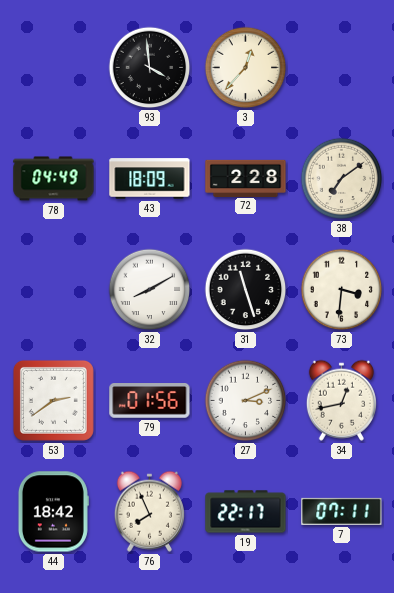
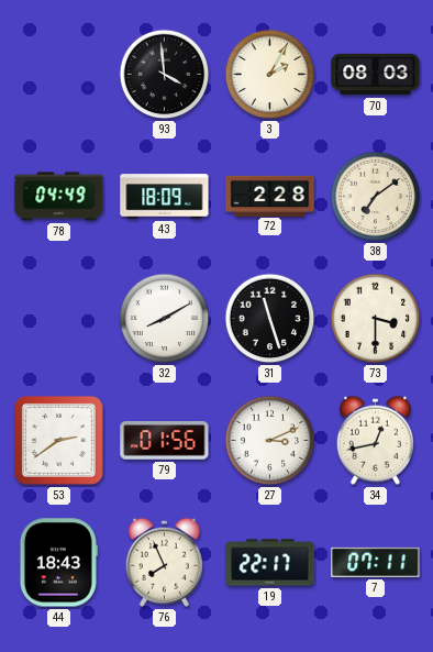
3: 12:37 -> 2:05 (270, 75)
70: none -> 08:03 (376, 75)
73: 3:31 -> 3:30 (376, 319)
44: 18:42 -> 18:43 (58, 563)
